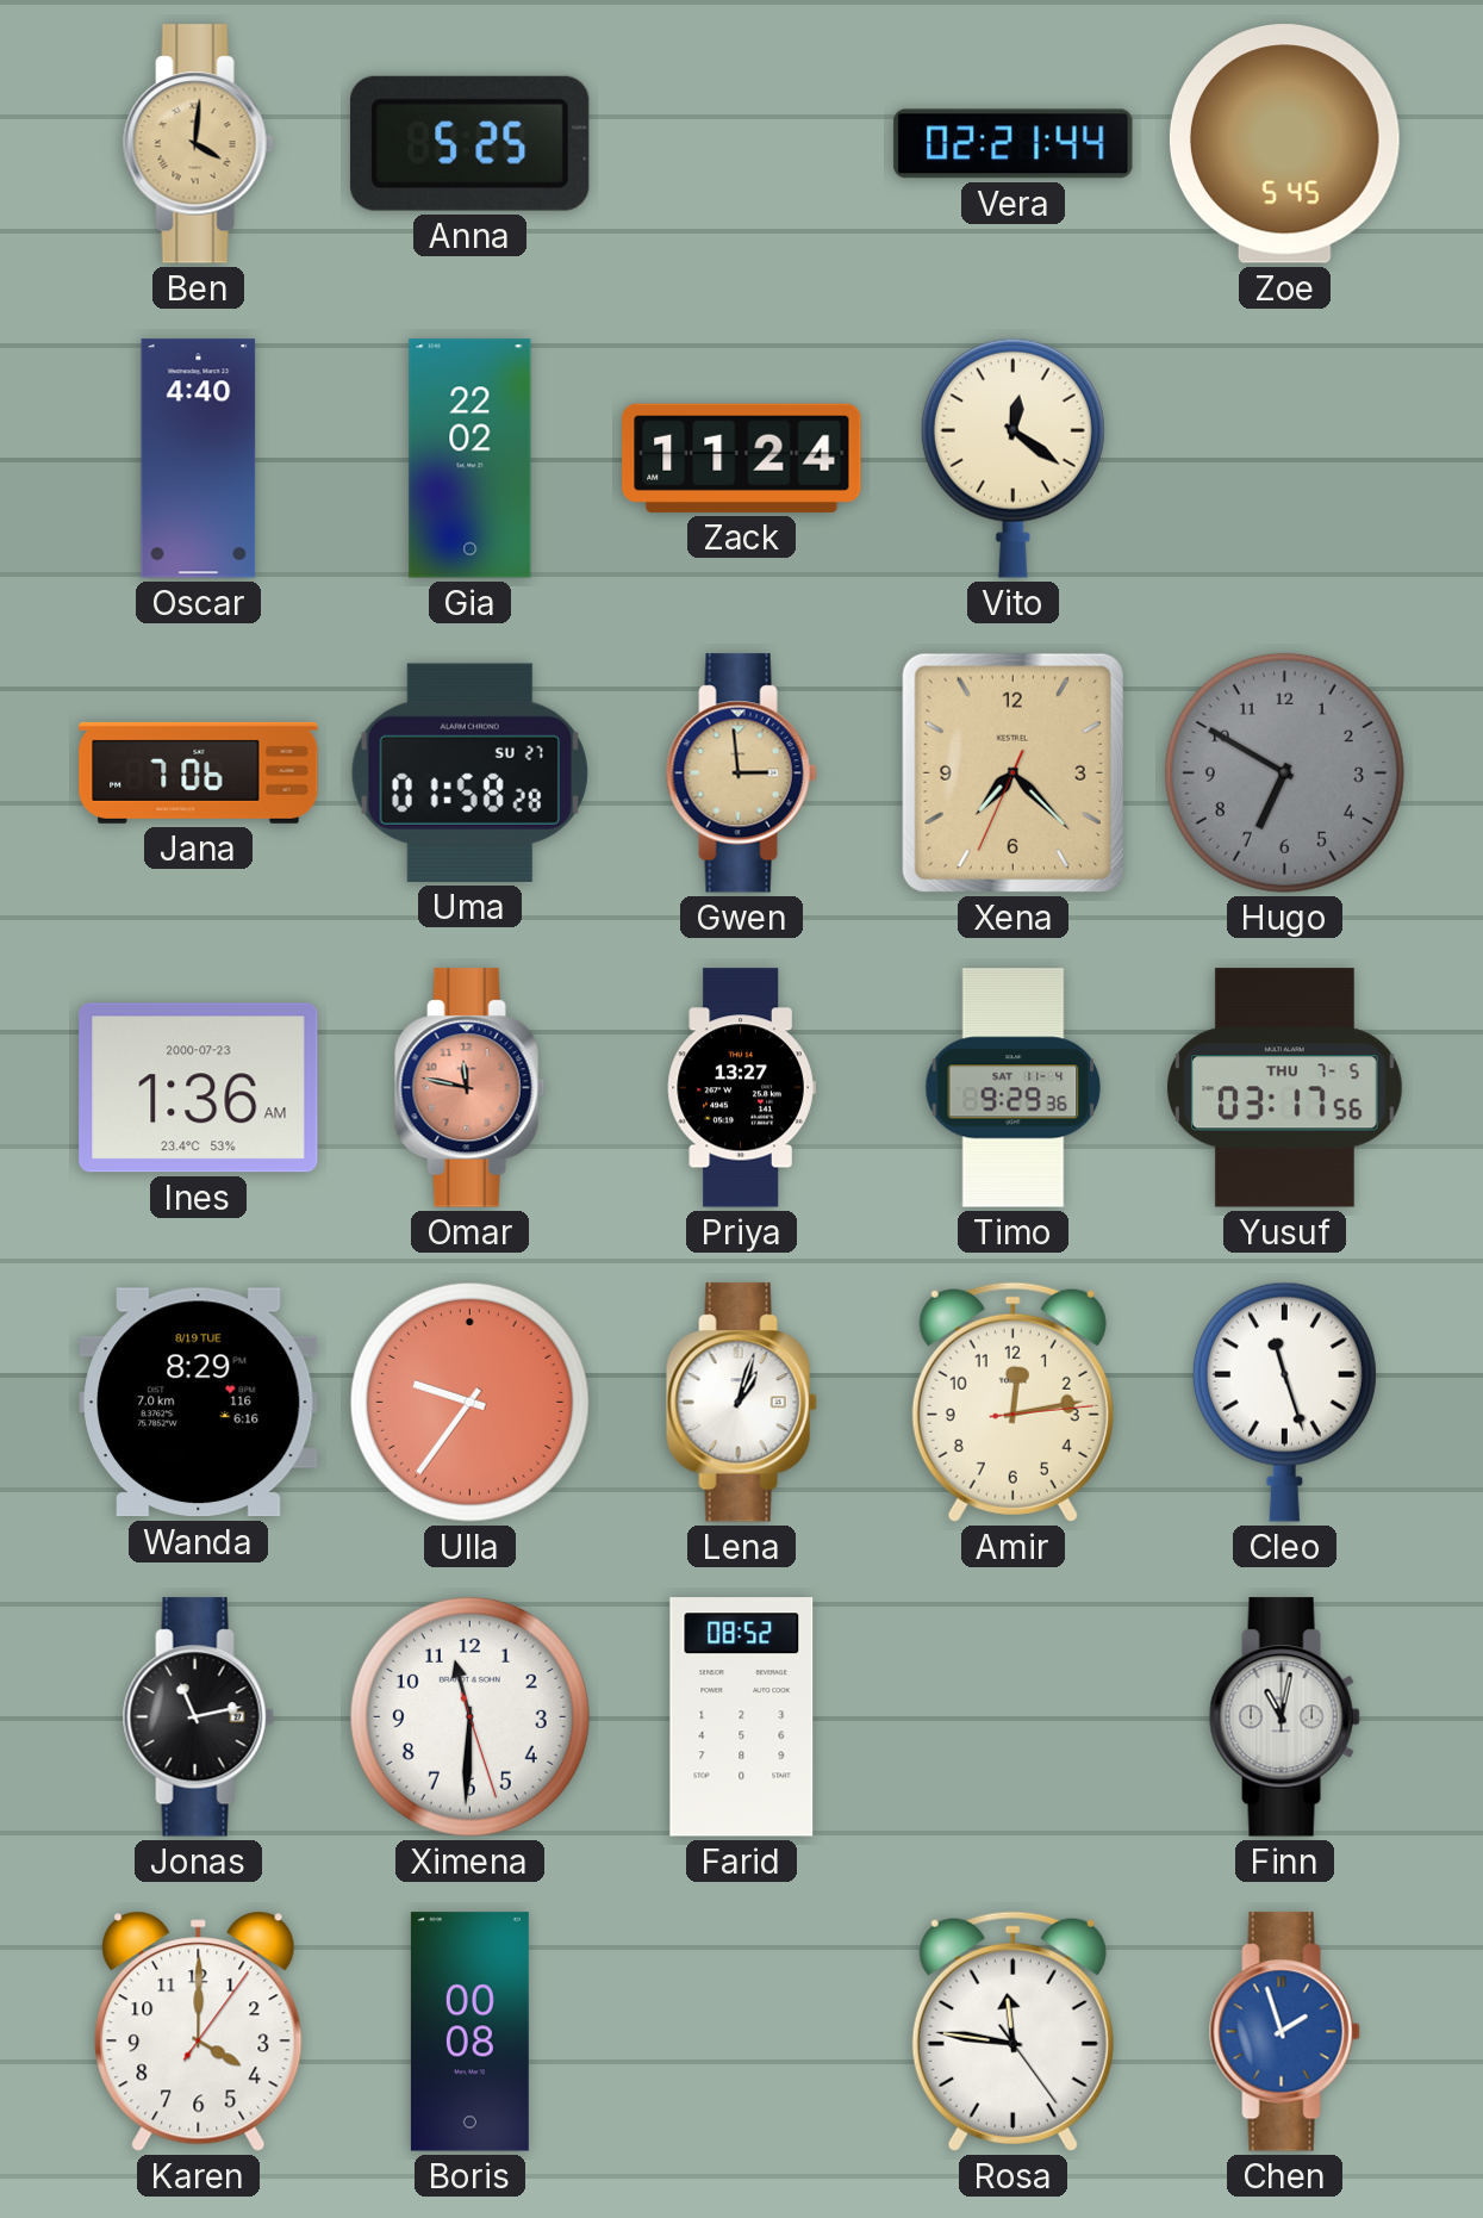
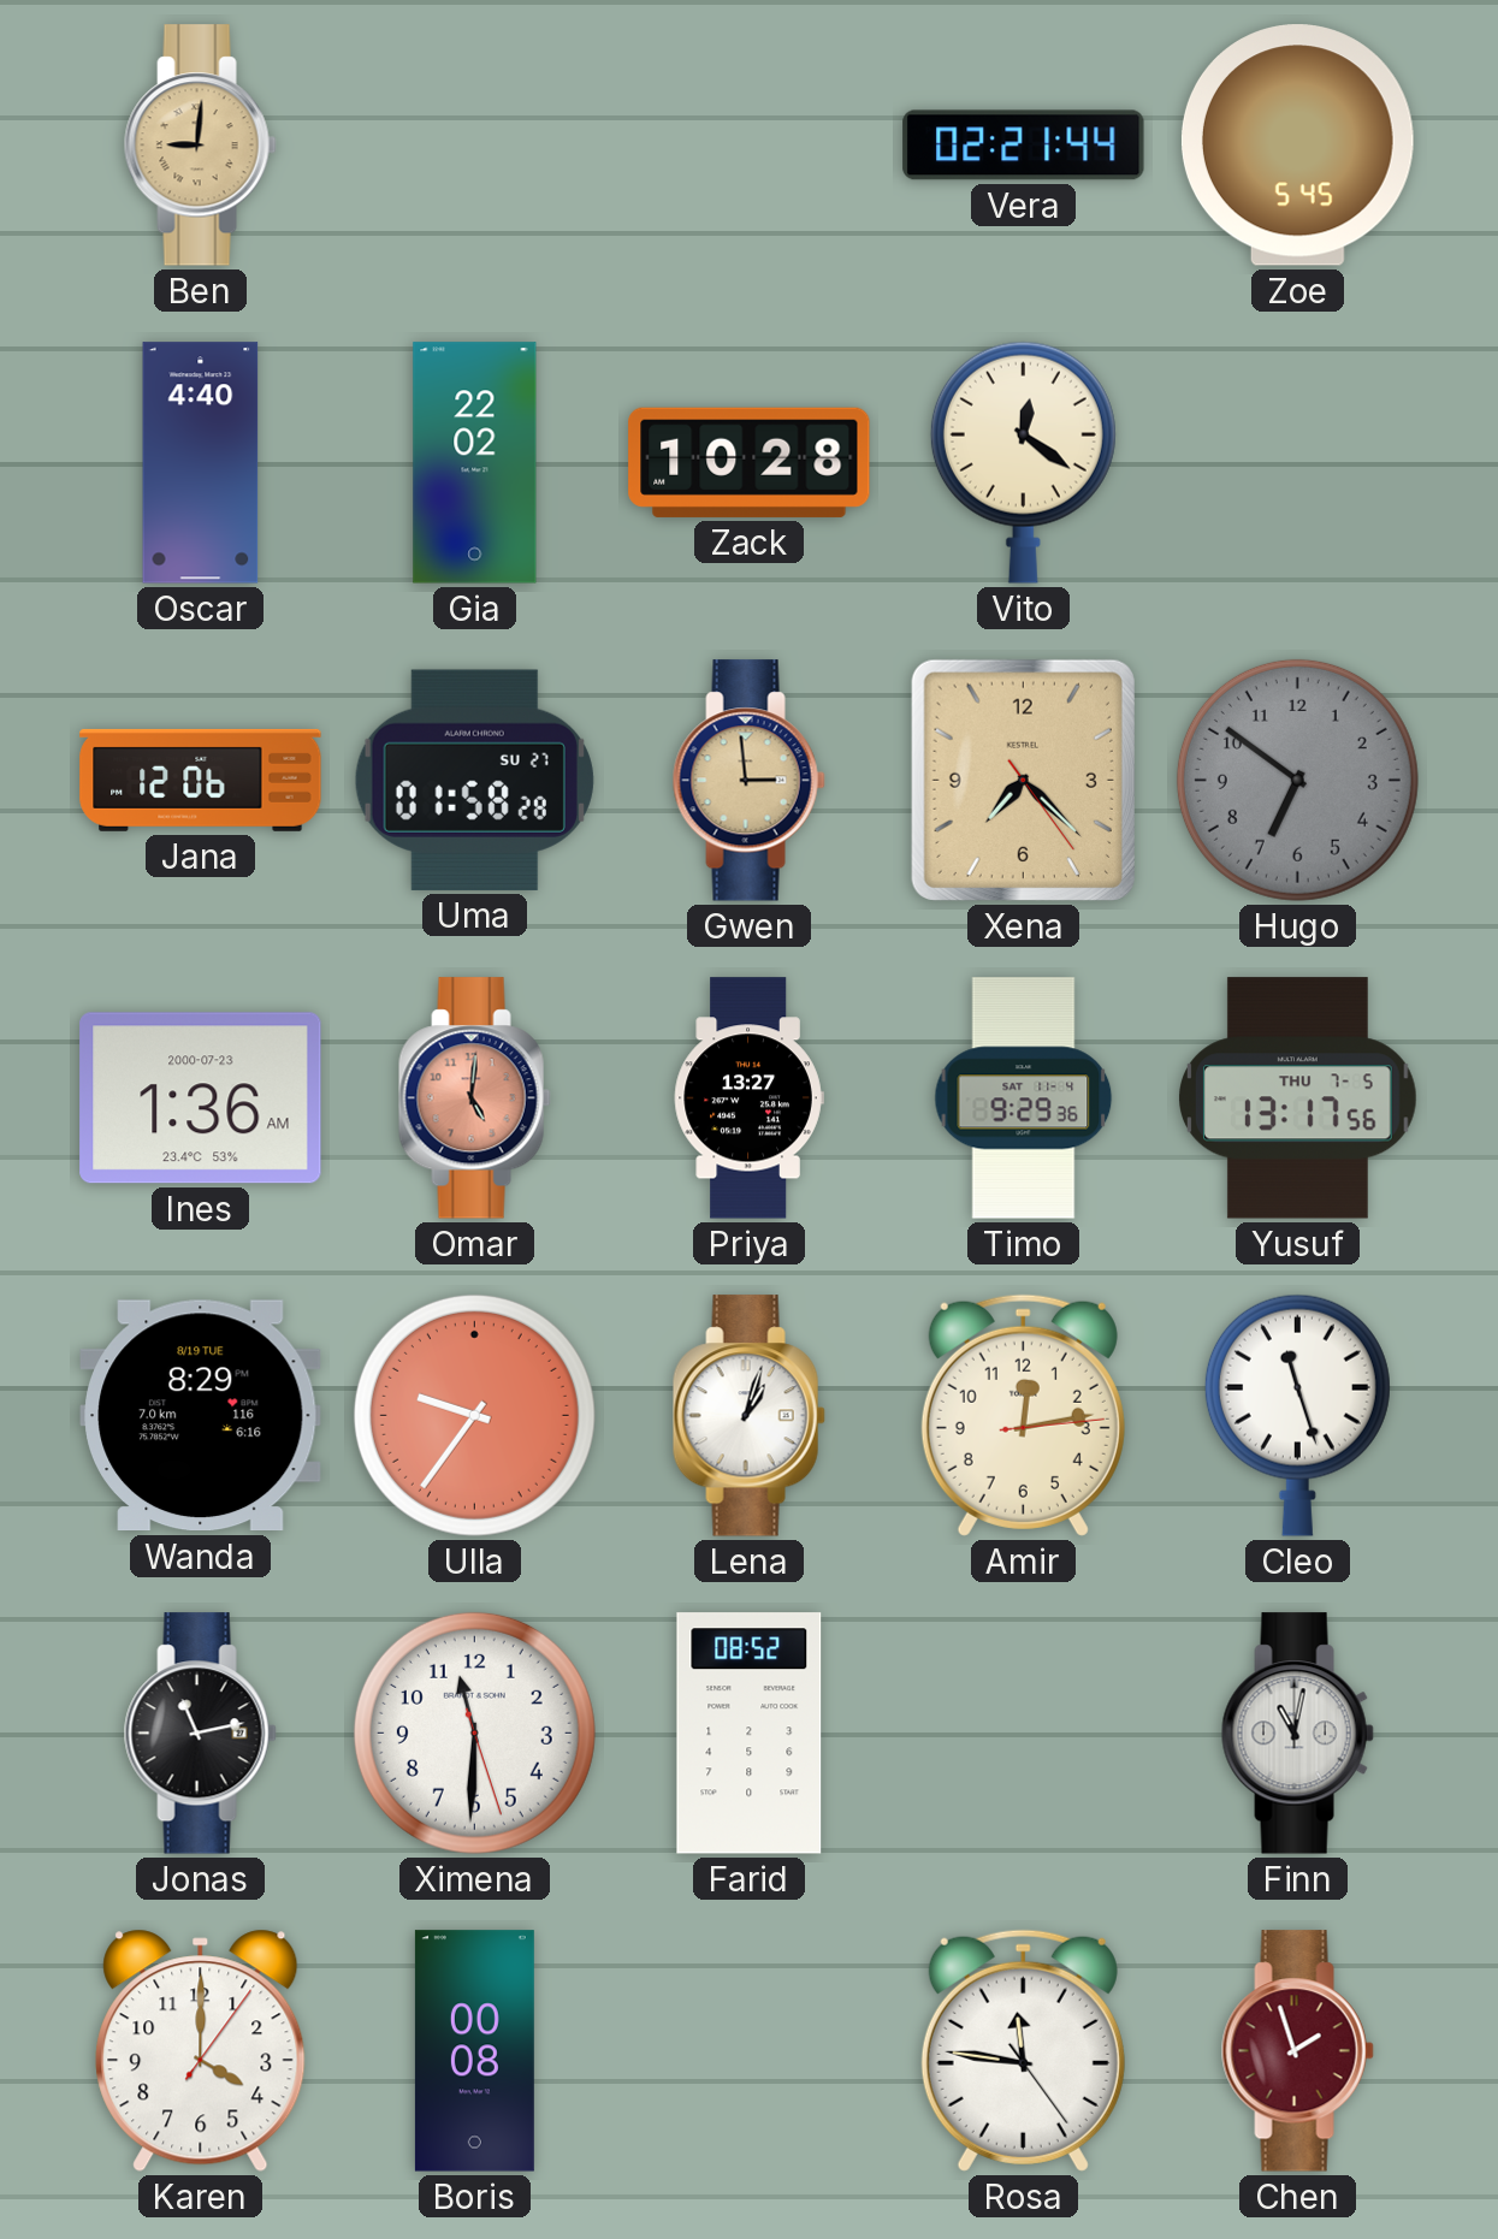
Ben: 4:01 -> 9:01 (200, 146)
Anna: 5:25 -> none (469, 143)
Zack: 11:24 -> 10:28 (750, 462)
Jana: 7:06 -> 12:06 (201, 780)
Xena: 7:22:34 -> 7:22:24 (1023, 780)
Hugo: 6:50 -> 6:51 (1297, 780)
Omar: 11:47 -> 5:01 (474, 1098)
Yusuf: 03:17 -> 13:17 (1298, 1098)
Chen dial: blue -> burgundy (1297, 2051)
